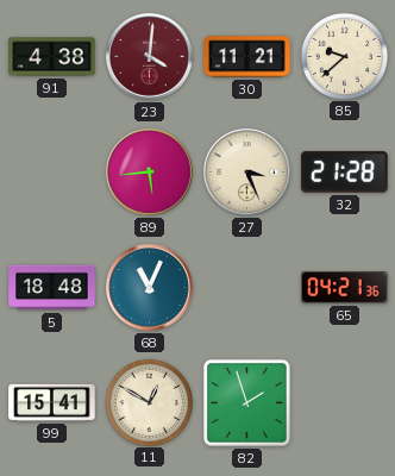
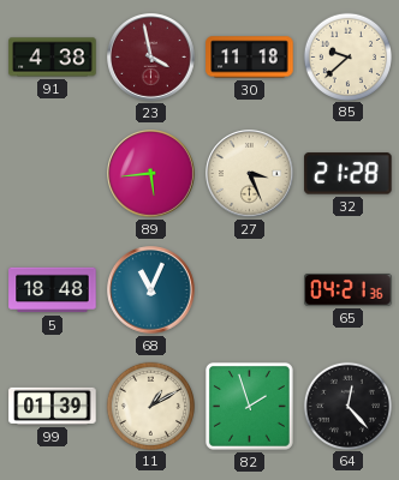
23: 4:01 -> 3:58 (151, 58)
30: 11:21 -> 11:18 (250, 58)
99: 15:41 -> 01:39 (53, 406)
11: 12:50 -> 1:10 (150, 406)
64: none -> 12:23 (347, 406)
